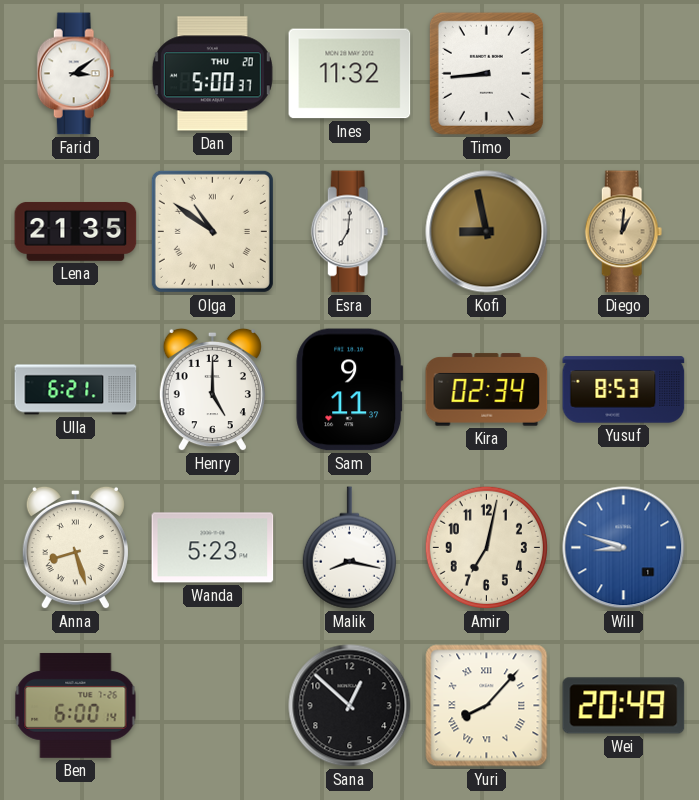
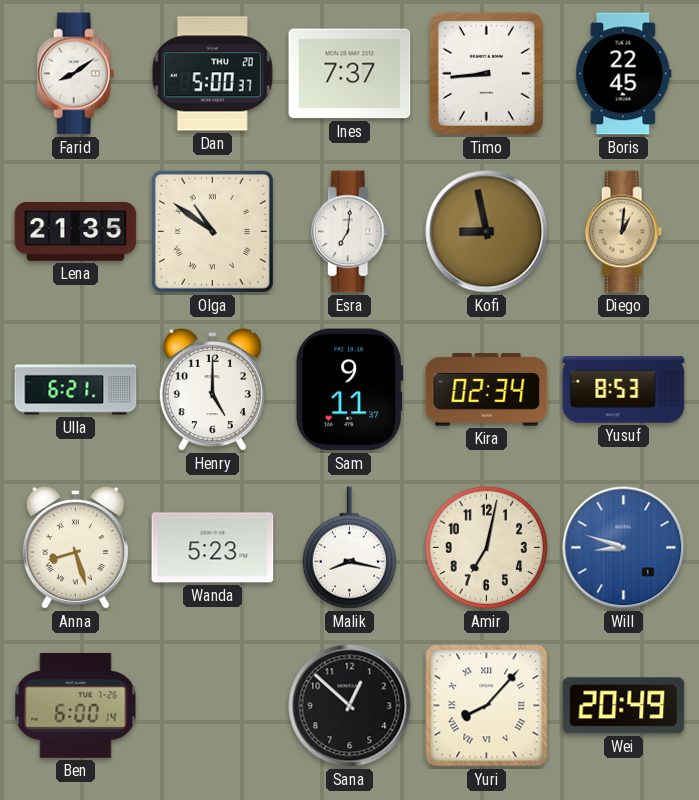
Farid: 3:09 -> 8:09 (76, 74)
Ines: 11:32 -> 7:37 (350, 74)
Boris: none -> 22:45 (624, 74)
